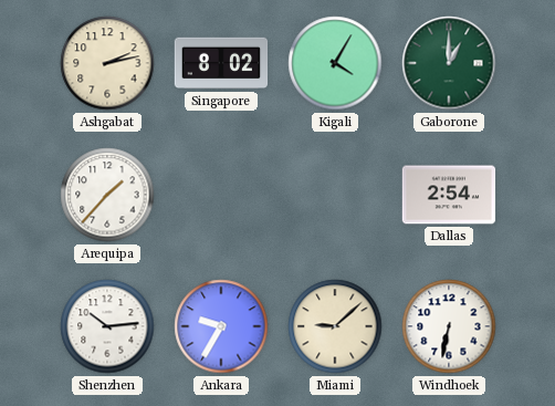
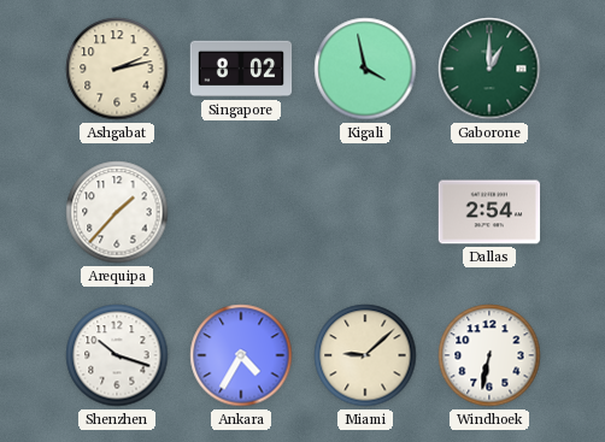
Kigali: 4:05 -> 3:58 (365, 69)
Shenzhen: 10:14 -> 10:18 (117, 355)
Ankara: 9:35 -> 4:35 (241, 355)
